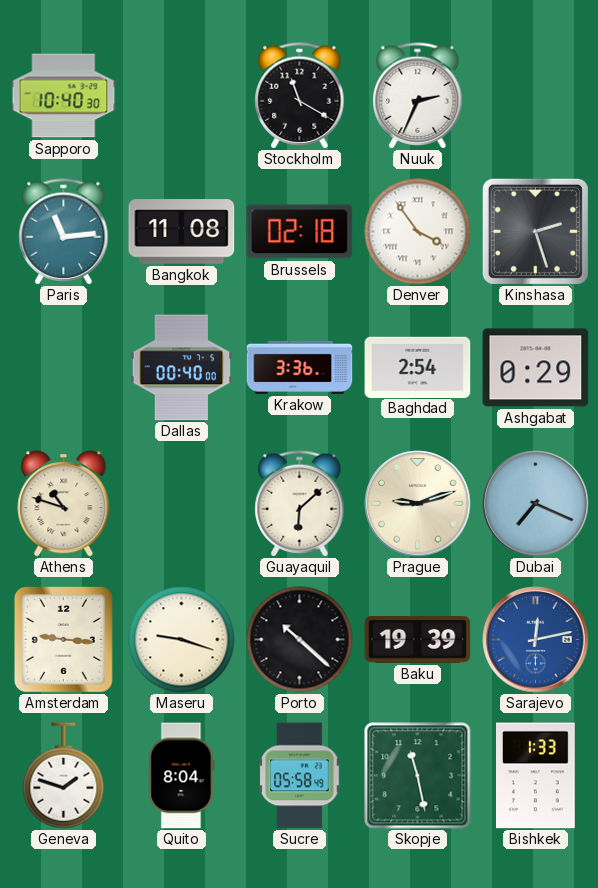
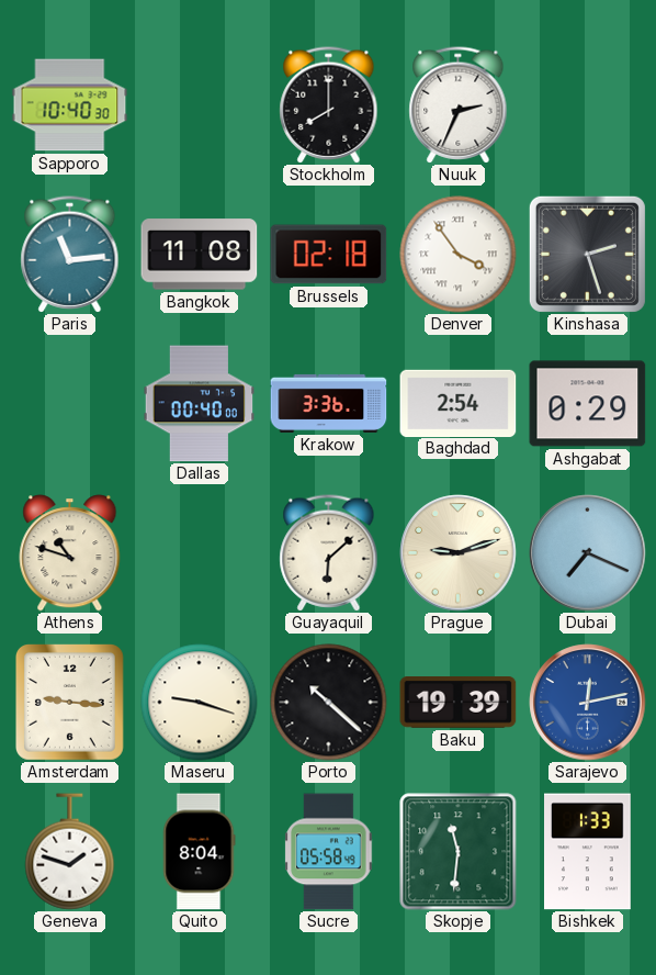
Stockholm: 11:20 -> 8:00 (329, 105)
Skopje: 11:28 -> 11:31 (459, 852)
